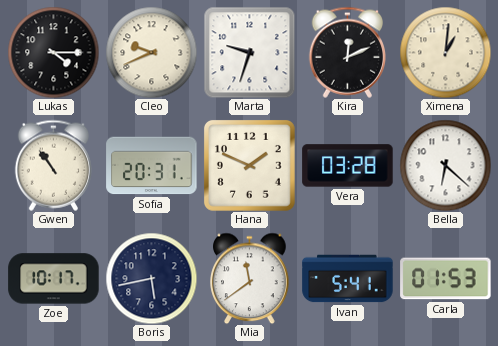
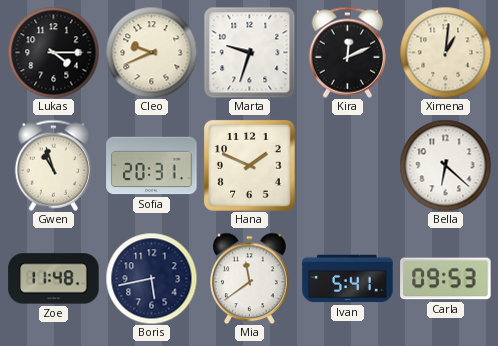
Gwen: 10:54 -> 10:57 (53, 165)
Vera: 03:28 -> none (348, 166)
Zoe: 10:17 -> 11:48 (54, 279)
Carla: 01:53 -> 09:53 (446, 279)
